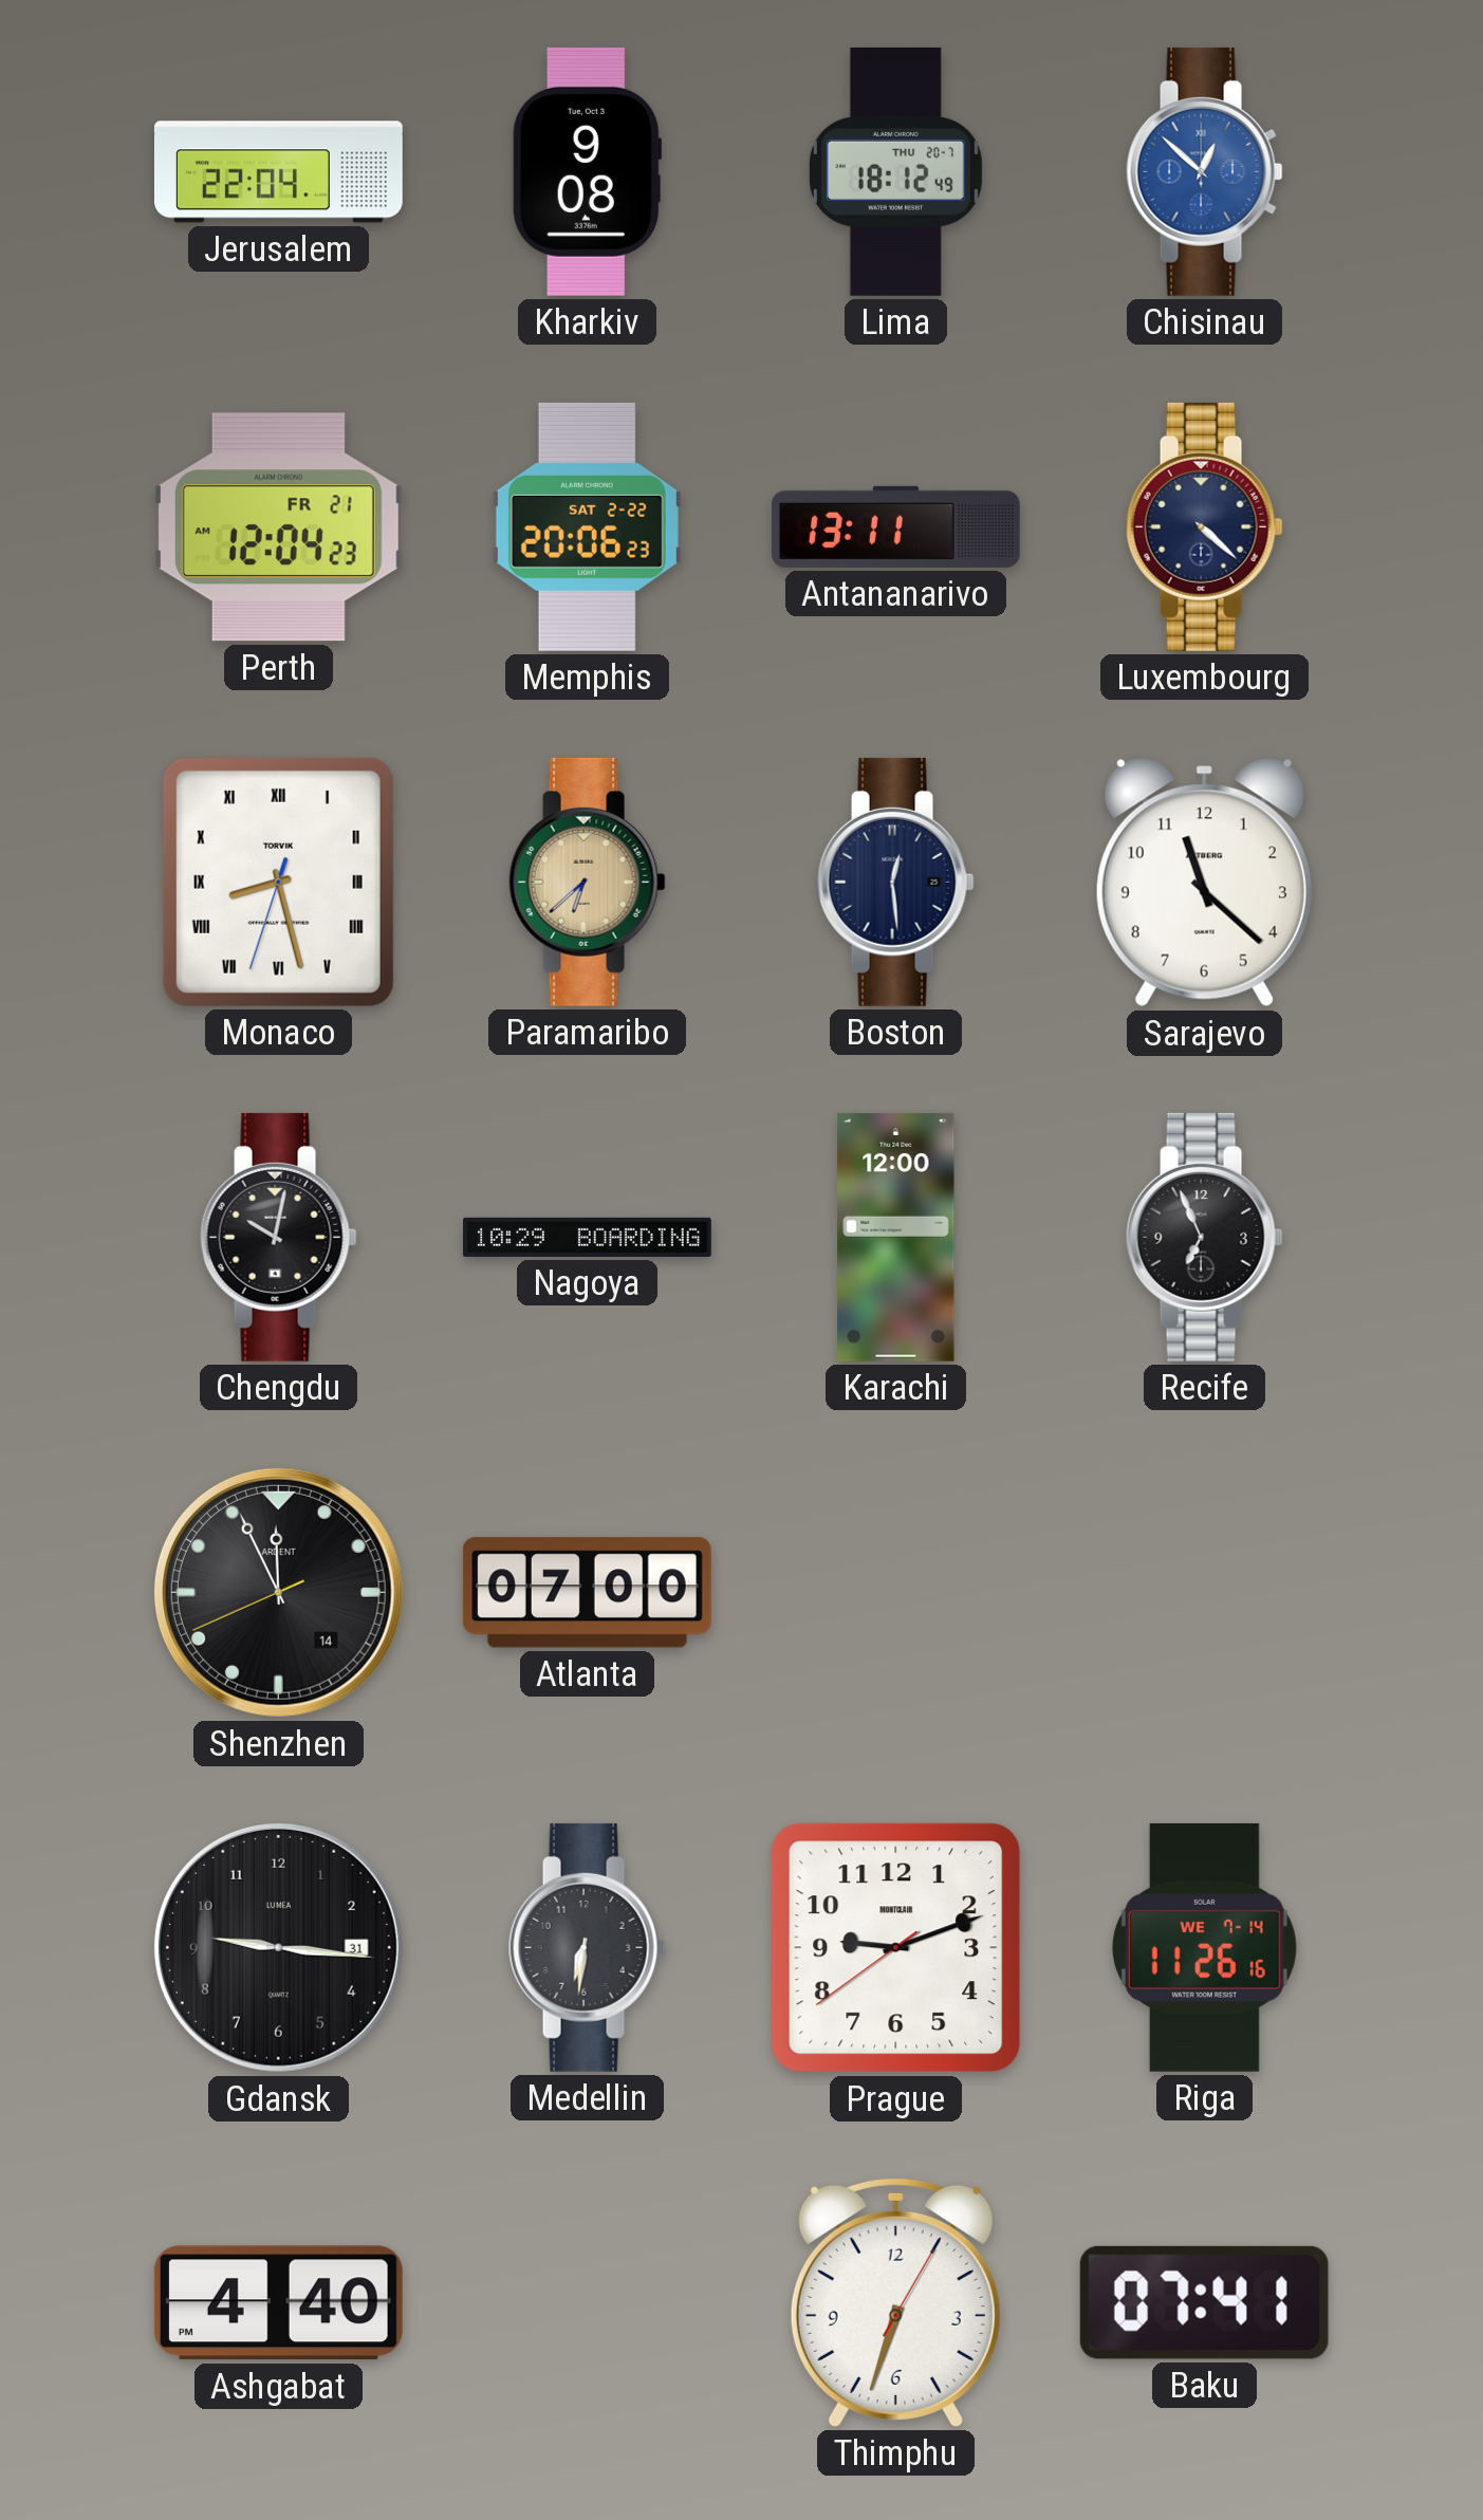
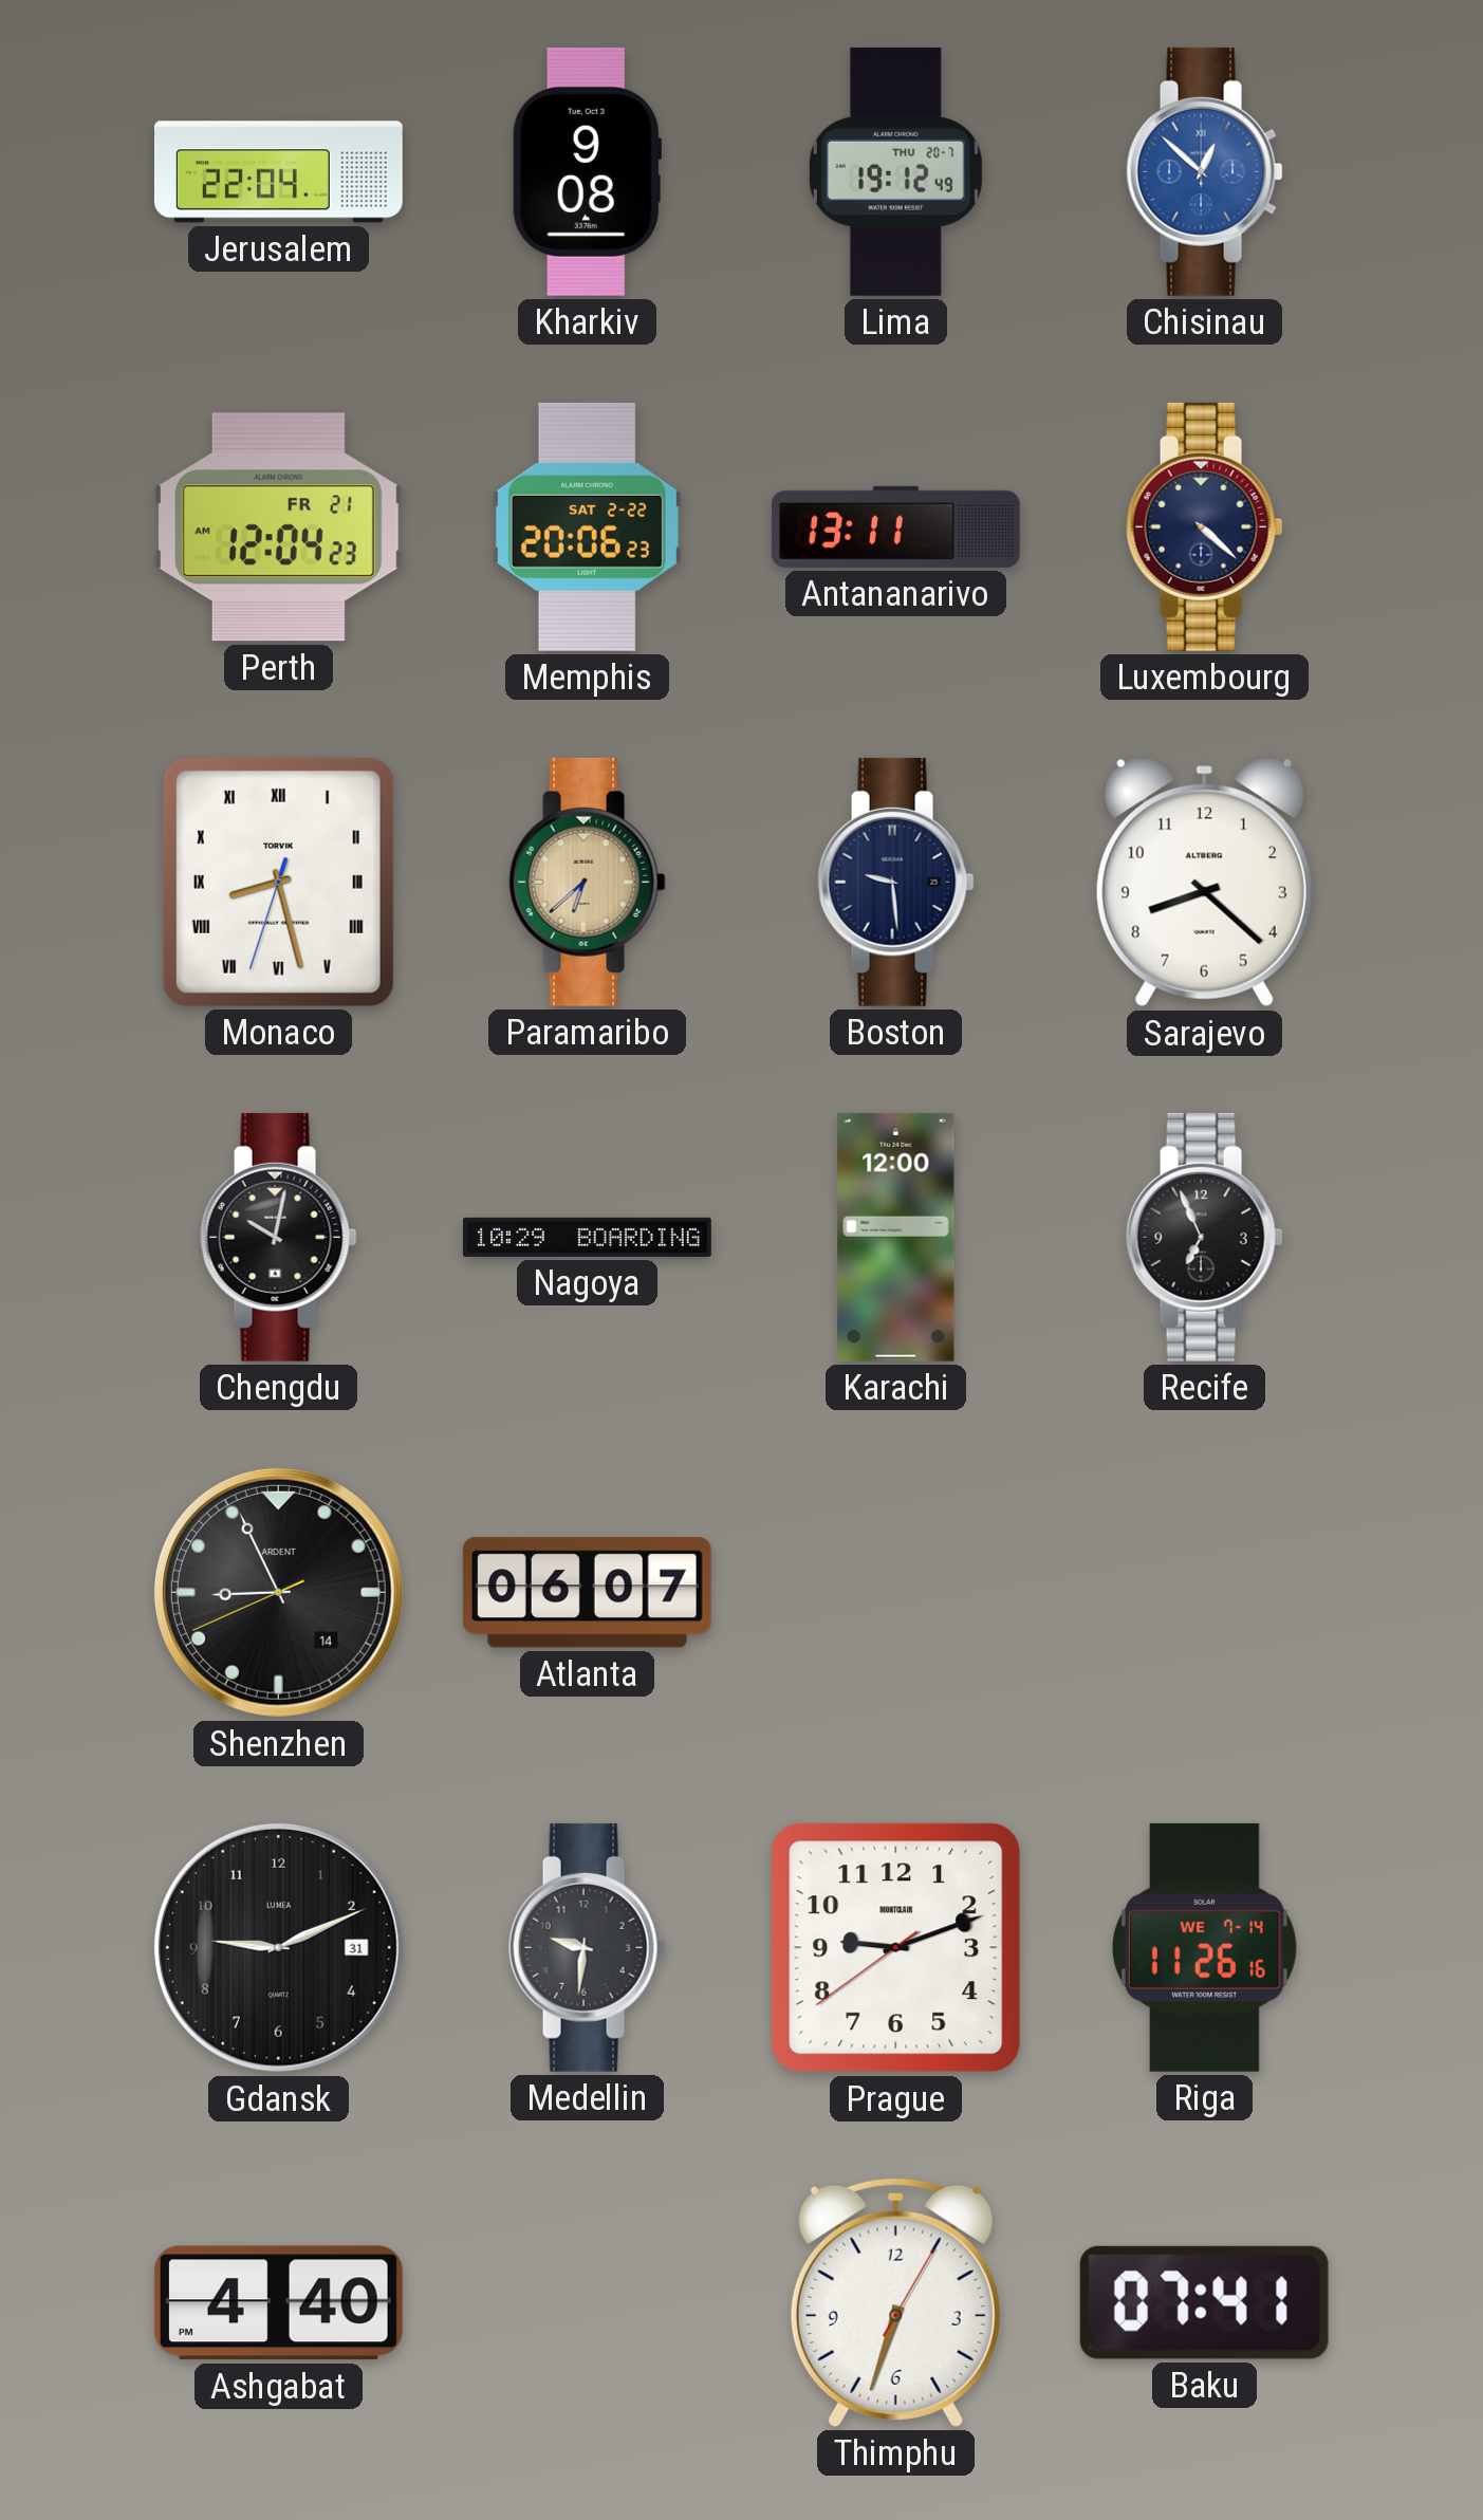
Lima: 18:12 -> 19:12 (895, 171)
Boston: 12:29 -> 9:29 (895, 882)
Sarajevo: 11:22 -> 8:22 (1204, 883)
Shenzhen: 11:55 -> 8:55 (278, 1592)
Atlanta: 07:00 -> 06:07 (587, 1593)
Gdansk: 9:16 -> 9:11 (278, 1947)
Medellin: 6:31 -> 9:31 (587, 1947)
